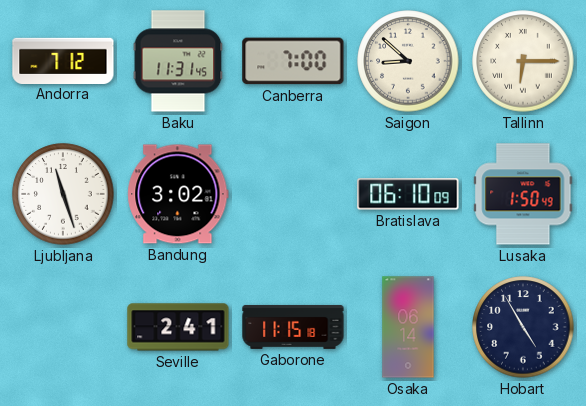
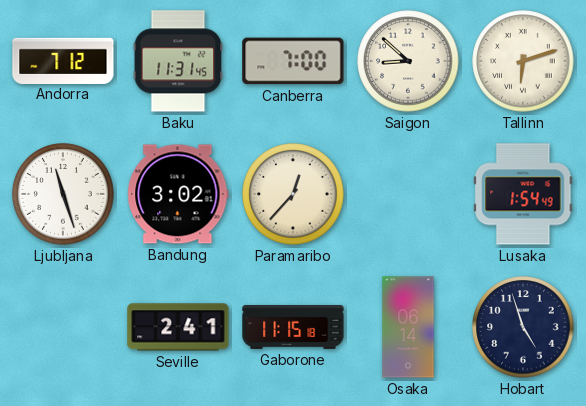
Tallinn: 6:15 -> 6:12 (523, 61)
Paramaribo: none -> 12:37 (293, 194)
Bratislava: 06:10 -> none (408, 194)
Lusaka: 1:50 -> 1:54 (523, 194)
Hobart: 4:55 -> 4:57 (523, 327)
